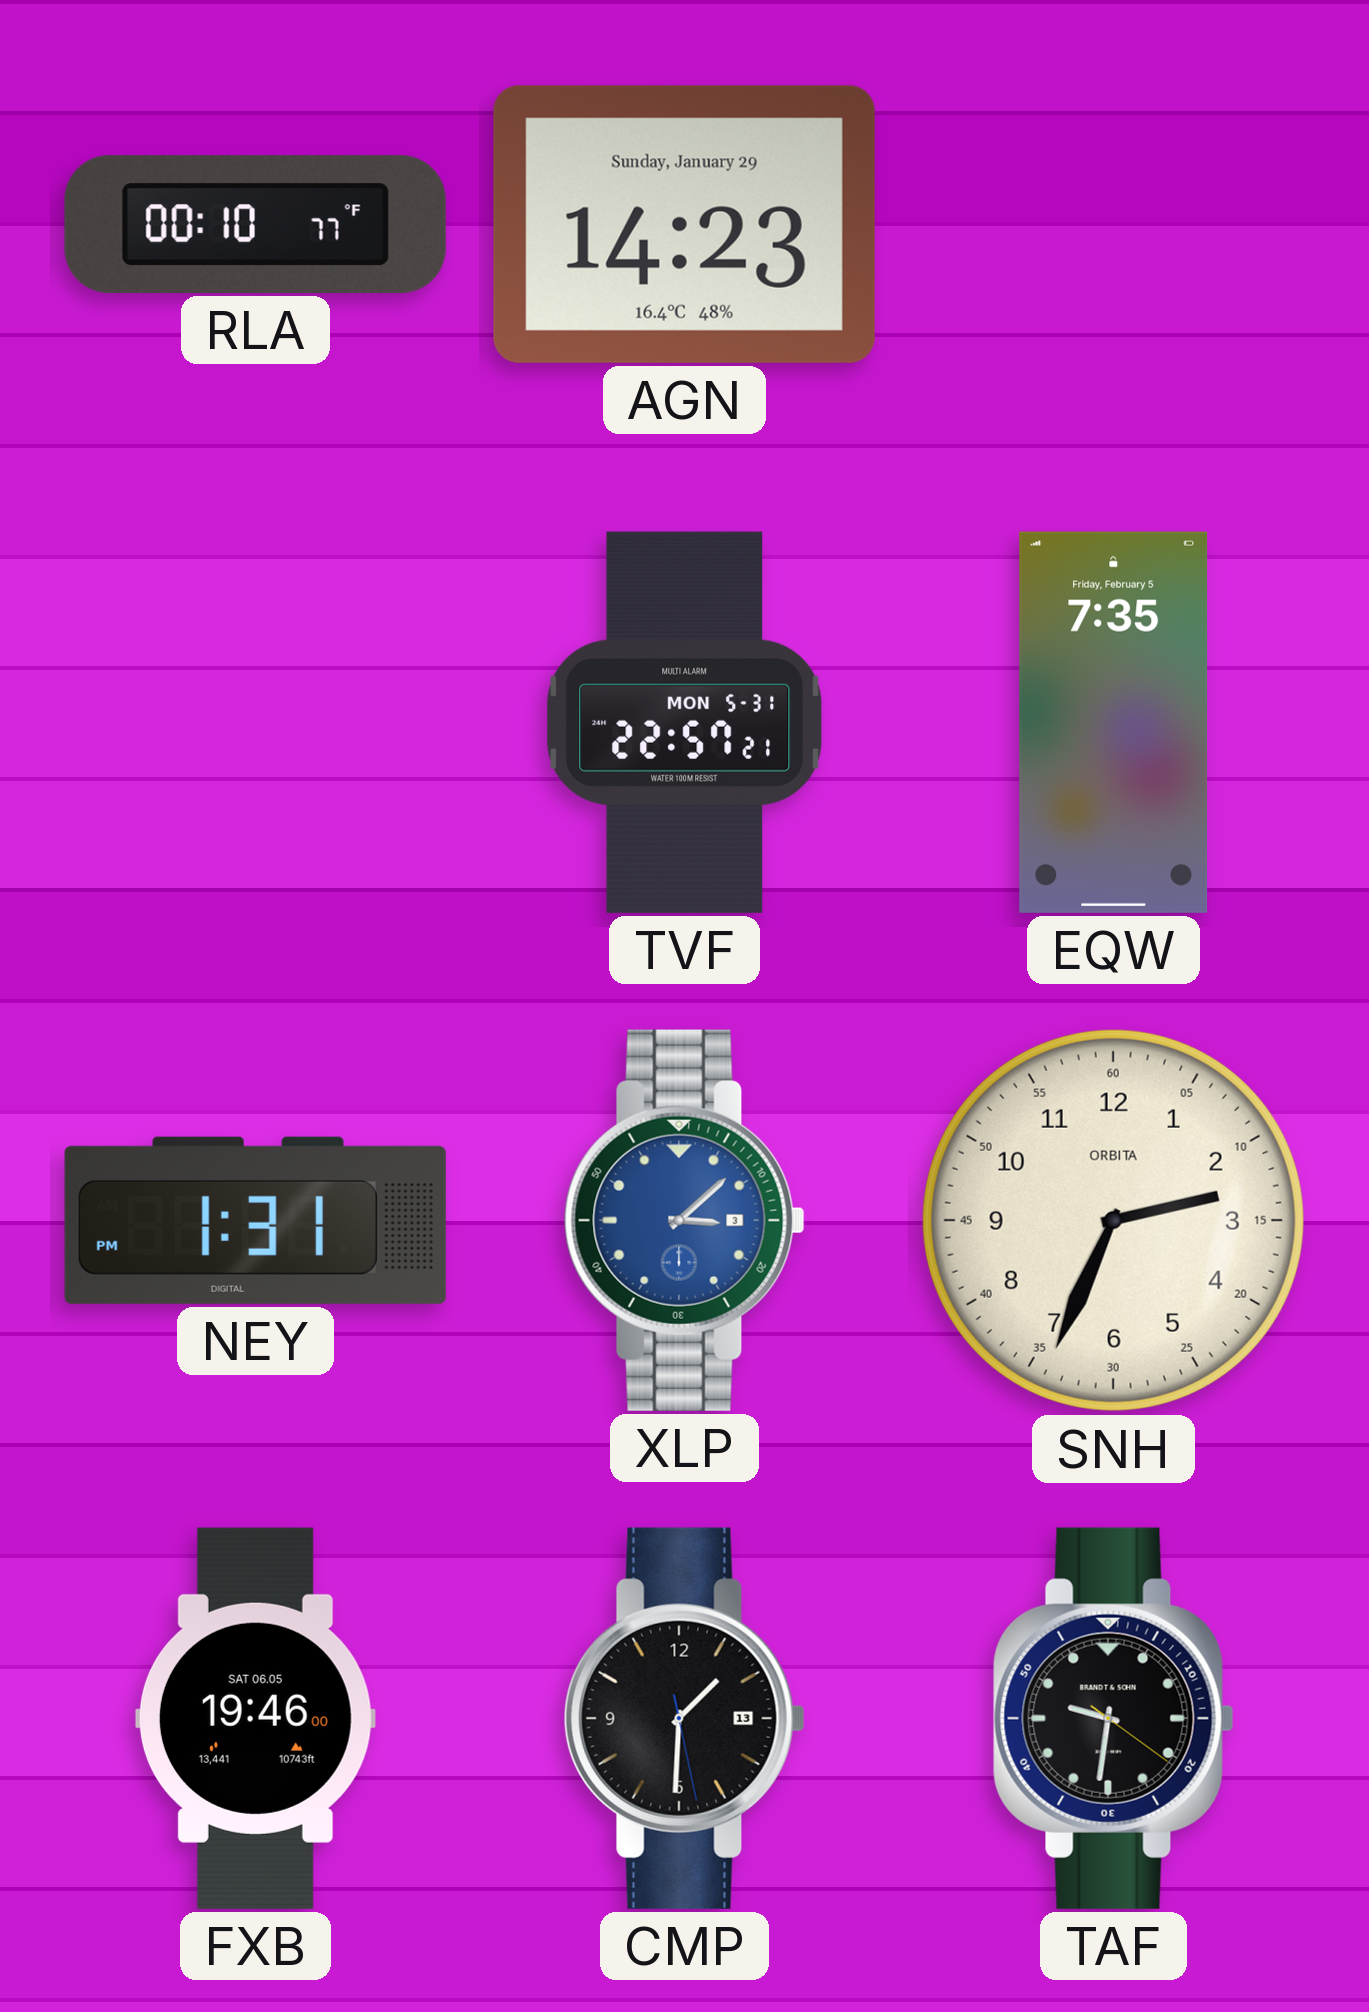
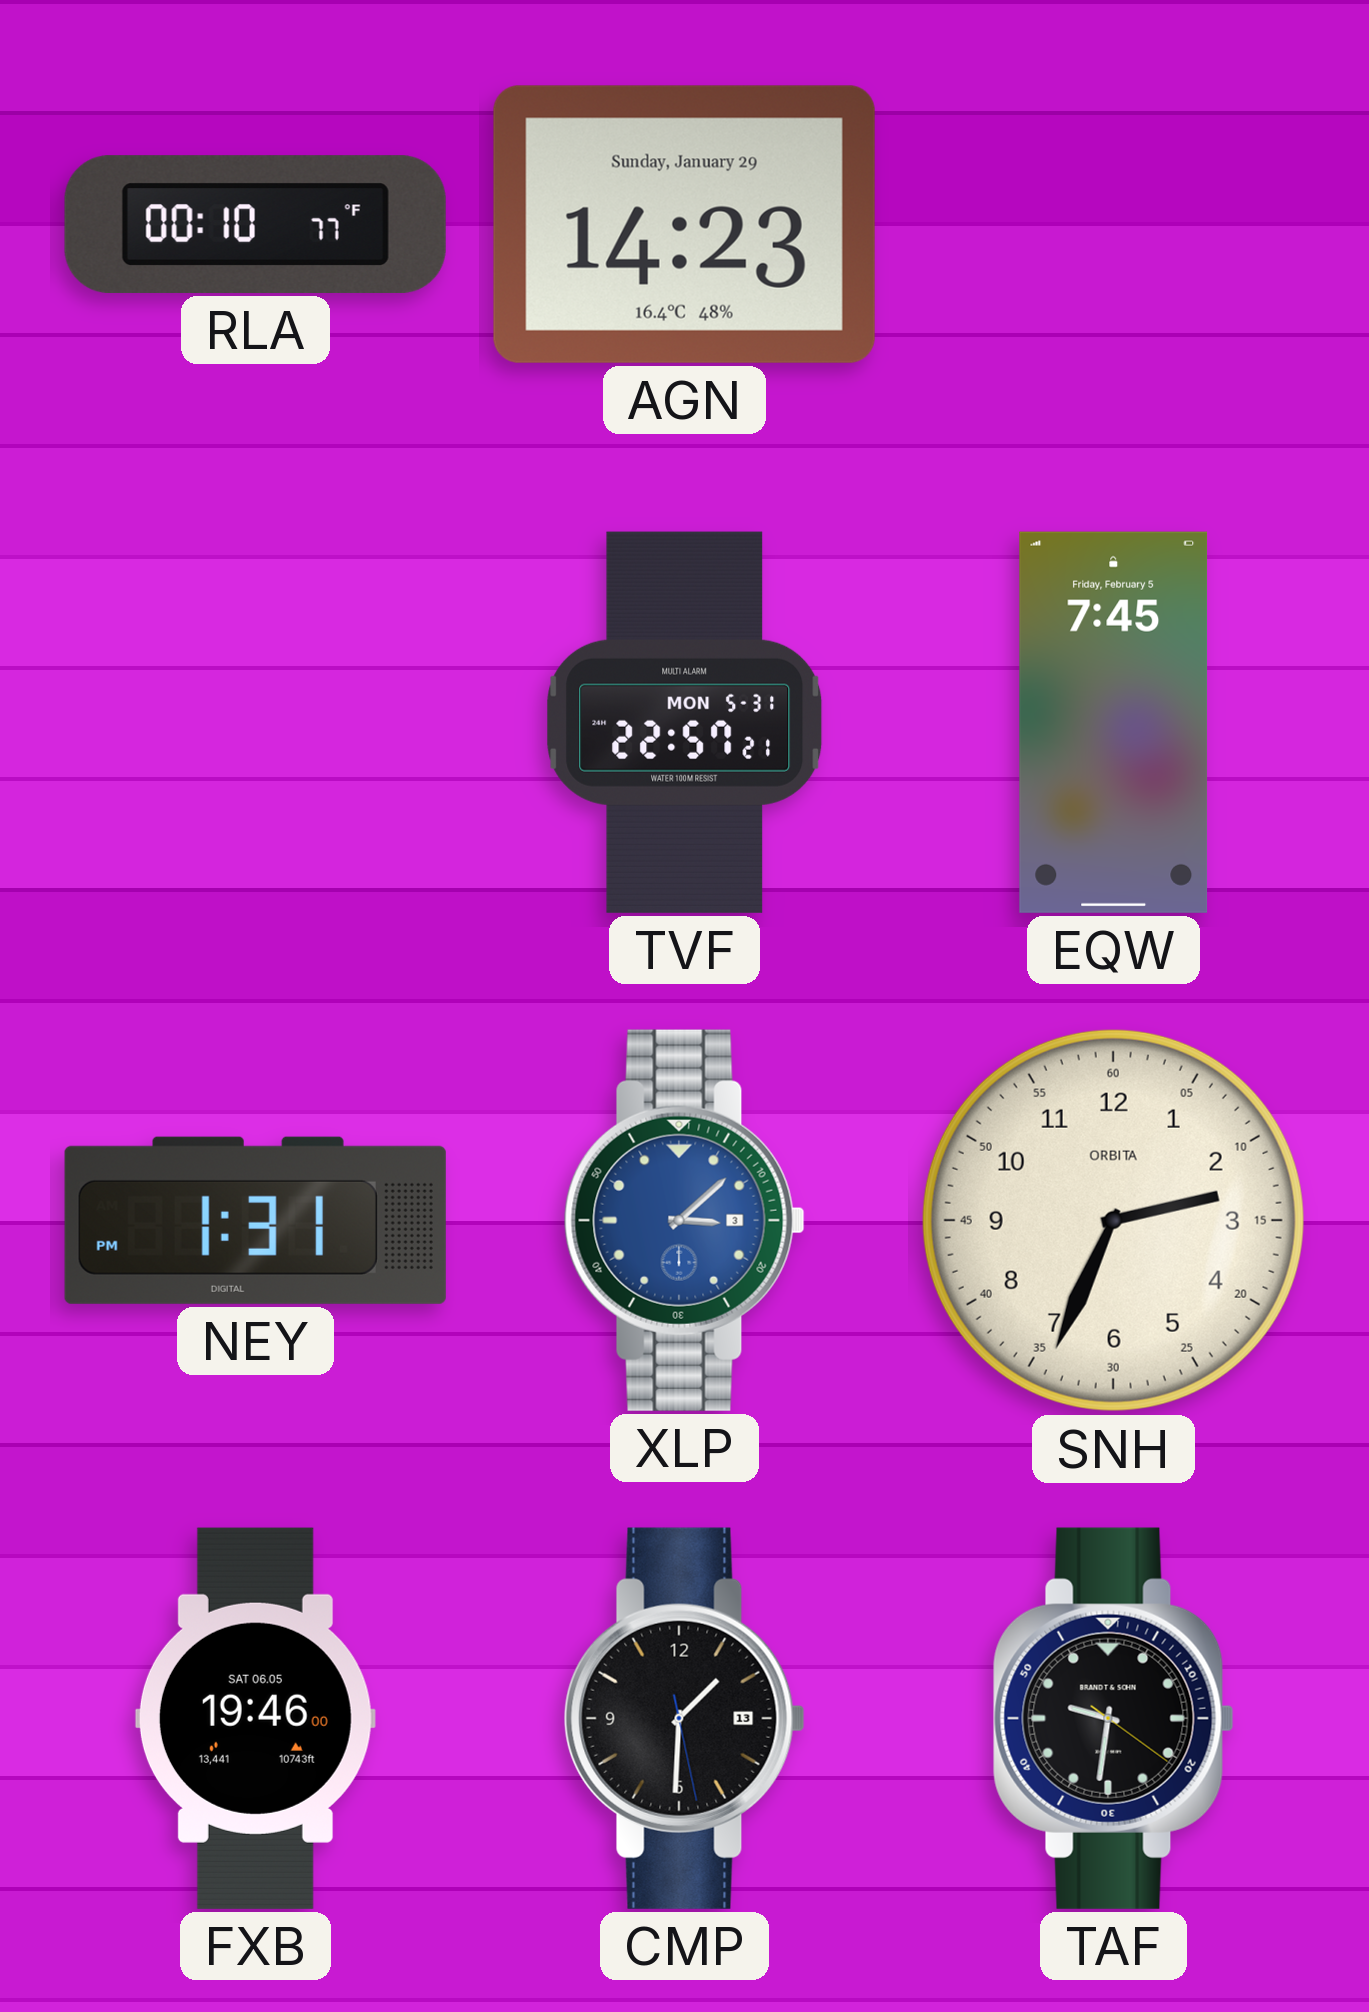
EQW: 7:35 -> 7:45 (1114, 722)
